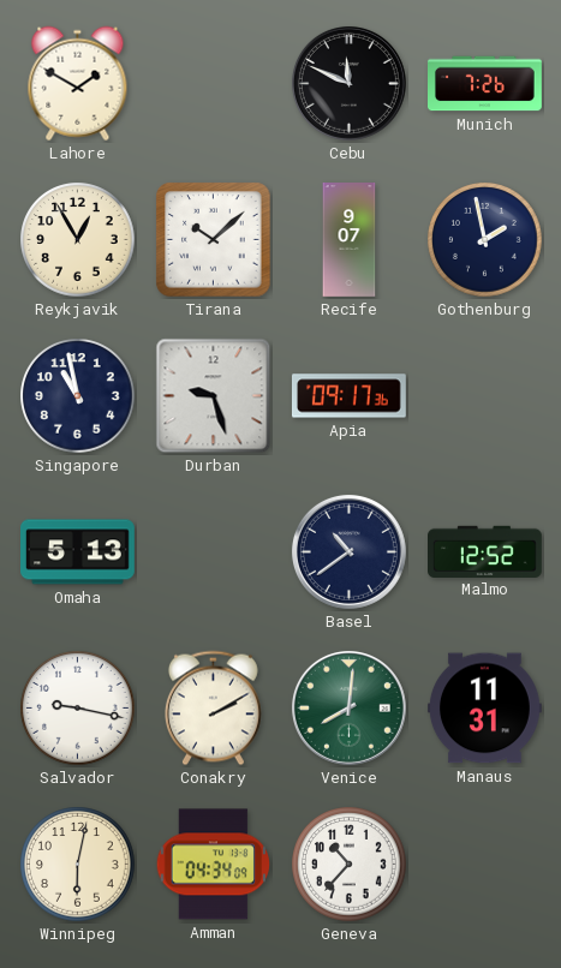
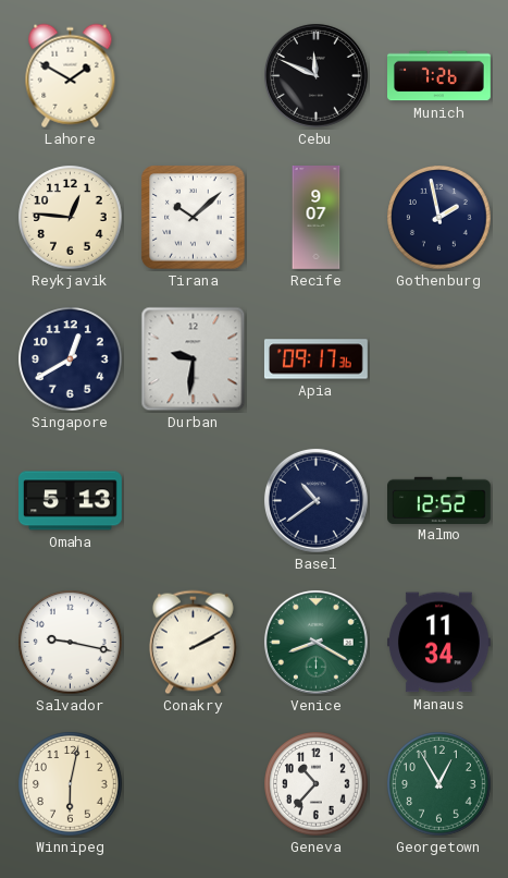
Reykjavik: 12:55 -> 12:46 (71, 218)
Singapore: 10:58 -> 12:40 (71, 359)
Durban: 9:27 -> 9:31 (194, 359)
Venice: 8:01 -> 8:20 (315, 642)
Manaus: 11:31 -> 11:34 (438, 643)
Amman: 04:34 -> none (213, 865)
Georgetown: none -> 12:55 (439, 784)
